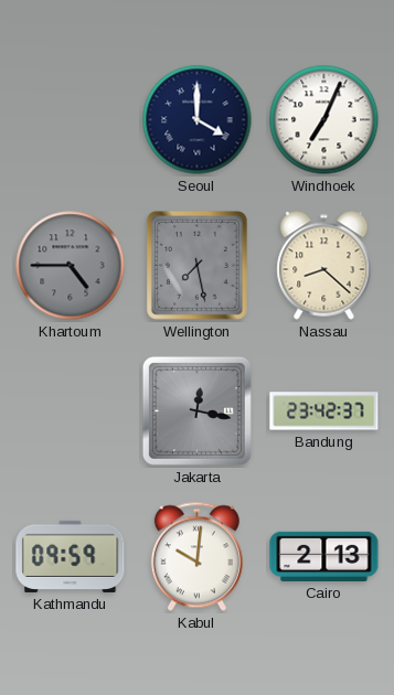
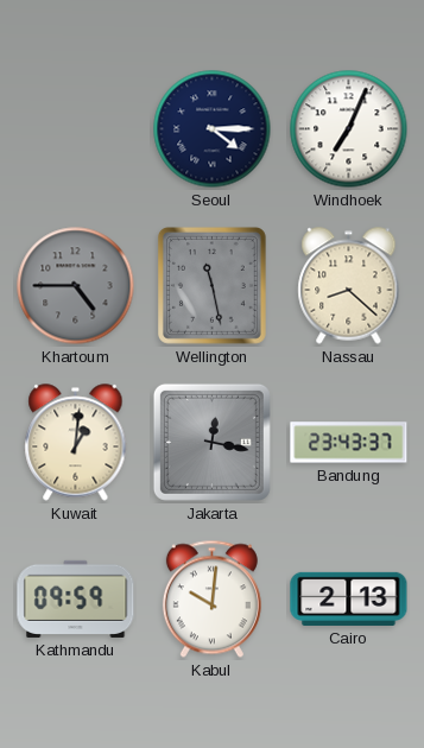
Seoul: 4:00 -> 4:15 (213, 129)
Wellington: 7:28 -> 11:28 (211, 285)
Kuwait: none -> 1:01 (76, 443)
Bandung: 23:42 -> 23:43 (349, 443)
